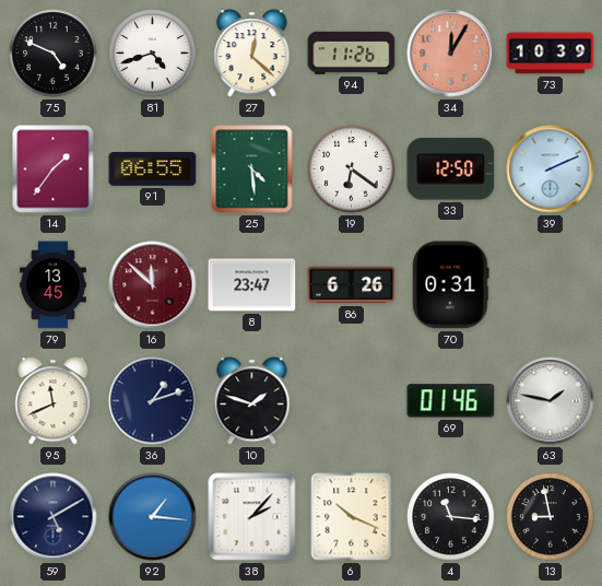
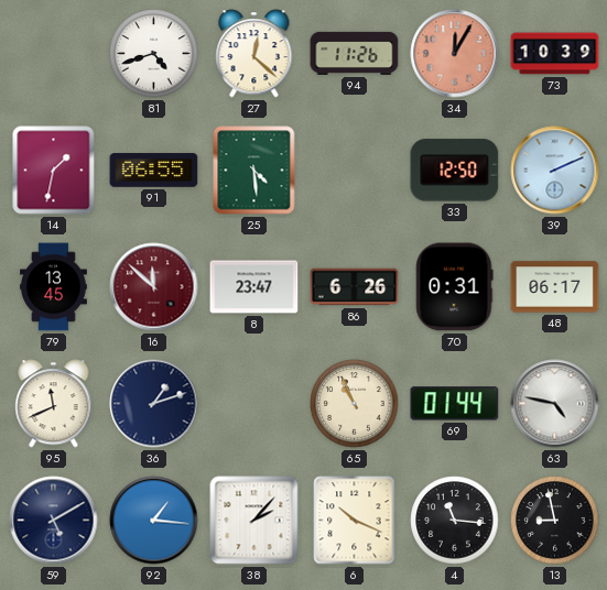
75: 4:49 -> none (54, 54)
14: 1:36 -> 1:32 (54, 171)
19: 6:21 -> none (352, 169)
48: none -> 06:17 (555, 287)
10: 1:48 -> none (252, 401)
65: none -> 10:56 (355, 404)
69: 01:46 -> 01:44 (455, 404)
63: 1:47 -> 4:47 (555, 404)
